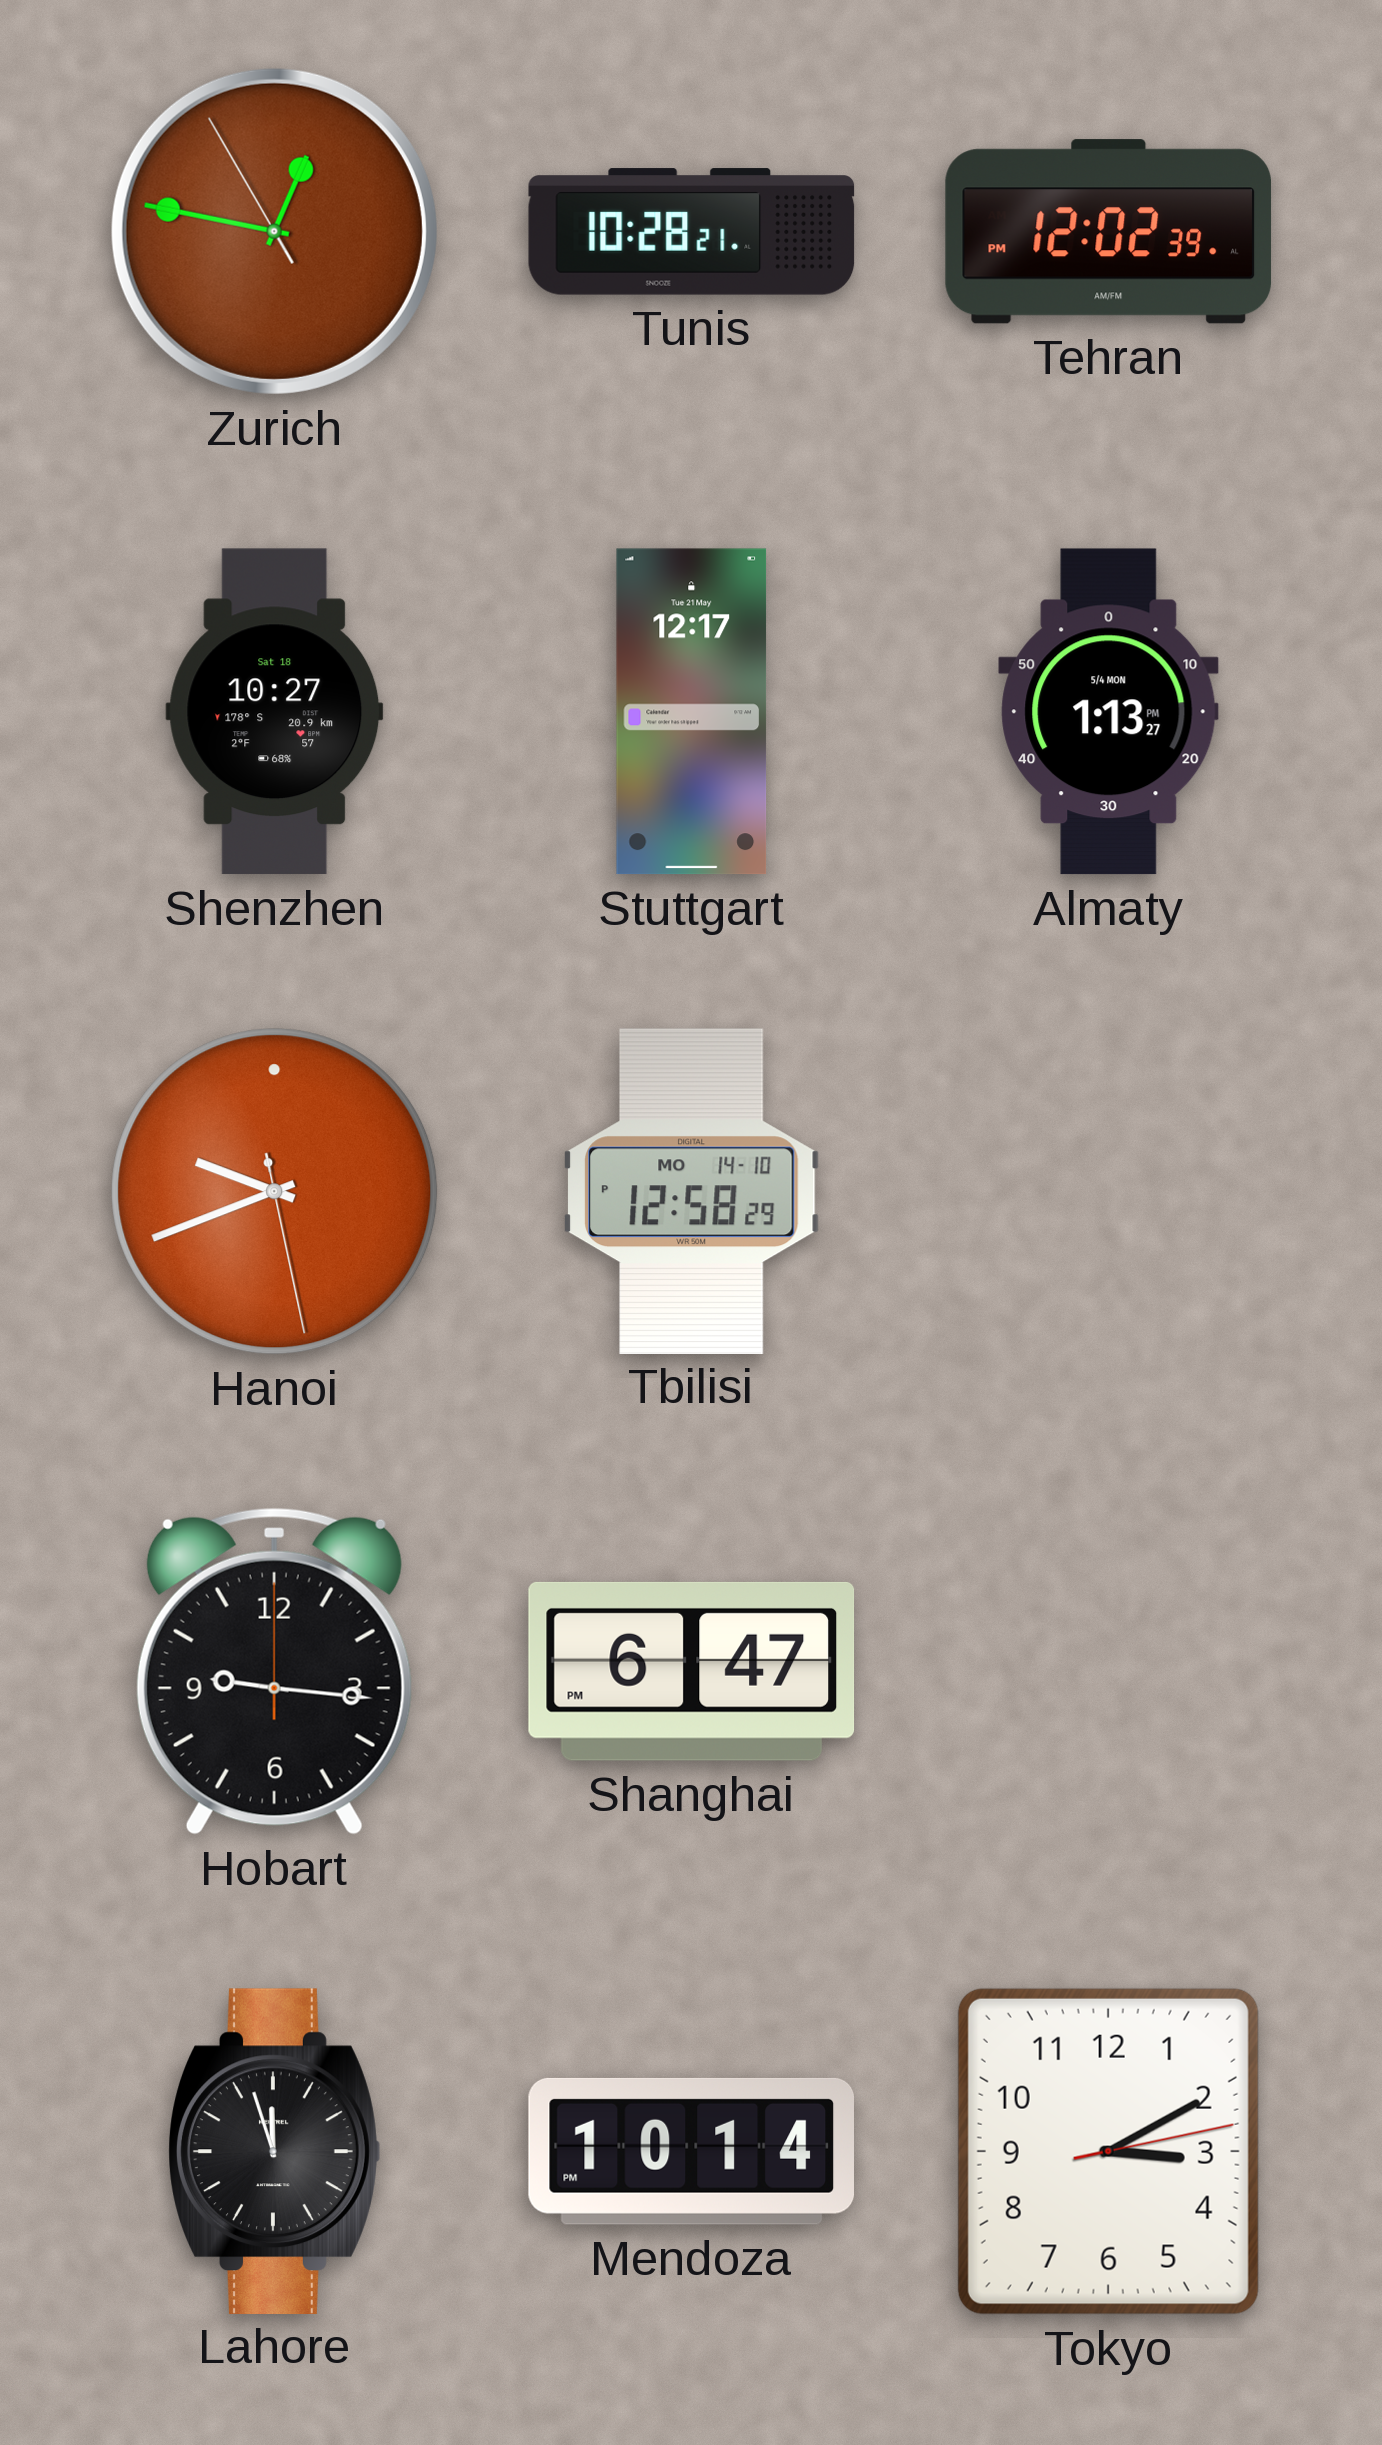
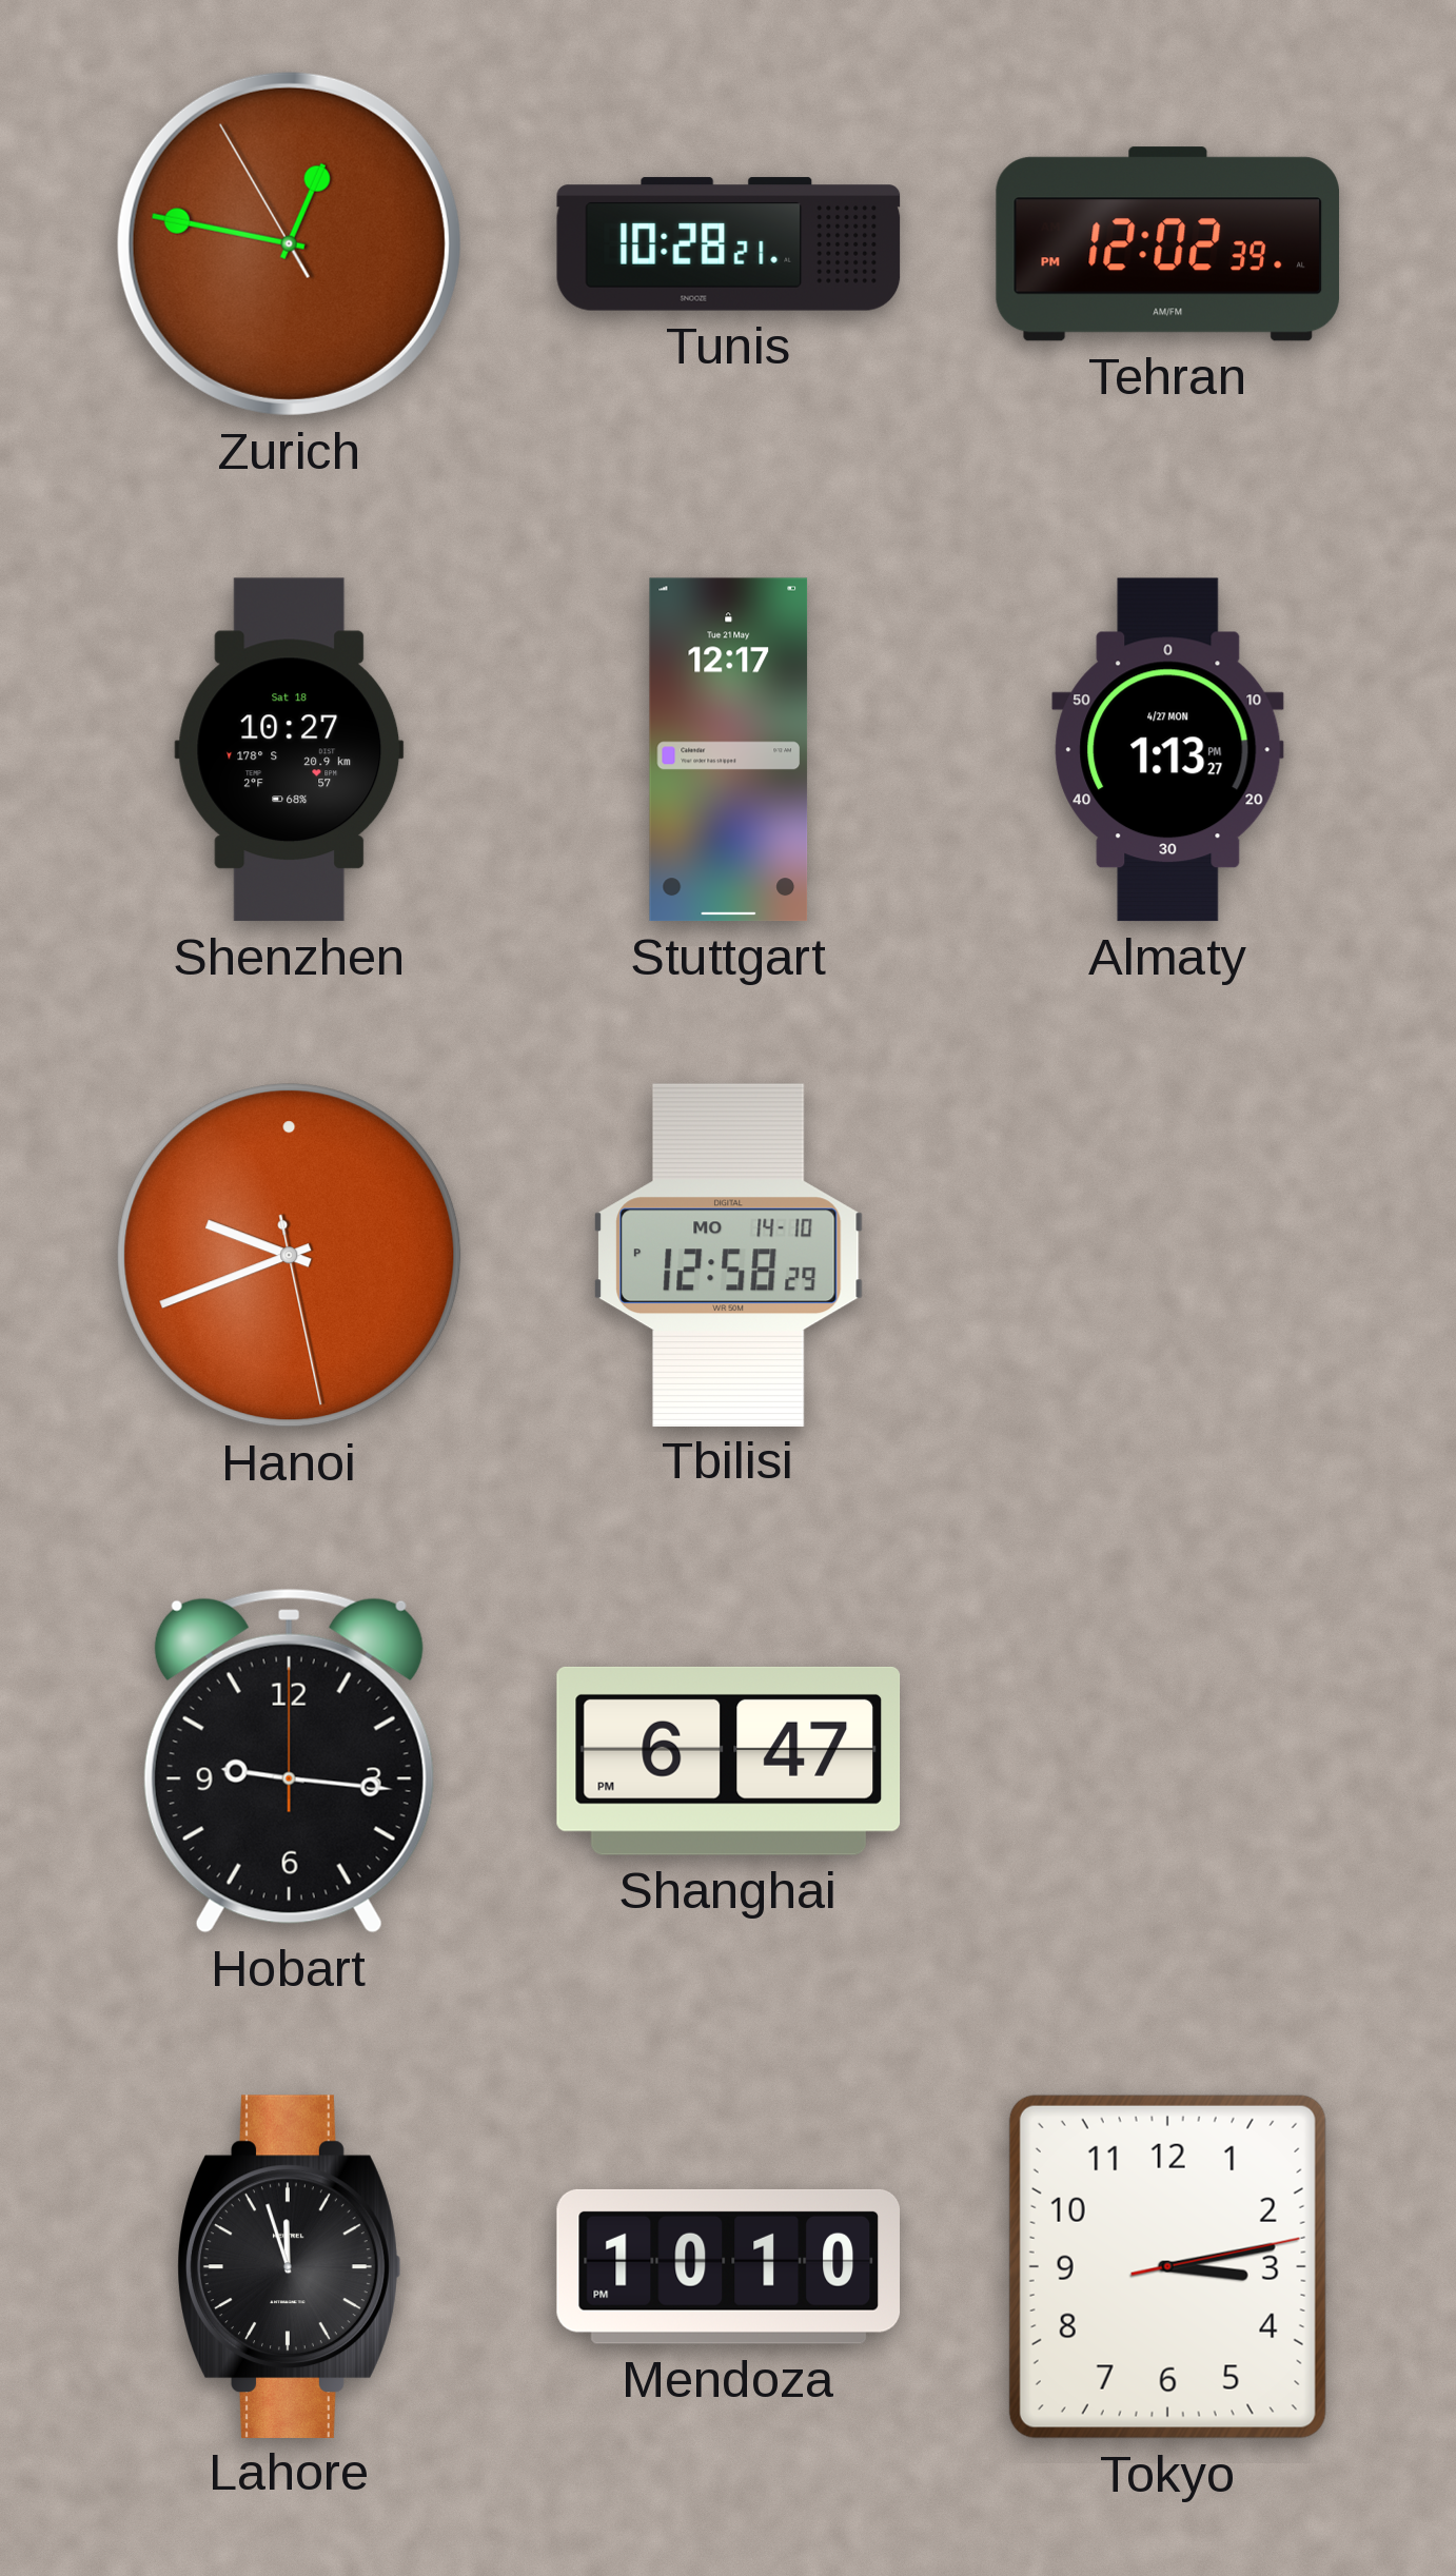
Almaty date: 5/4 MON -> 4/27 MON (1168, 750)
Mendoza: 10:14 -> 10:10 (728, 2266)
Tokyo: 3:10 -> 3:13 (1167, 2266)
